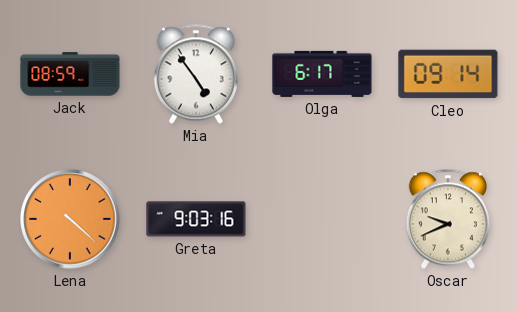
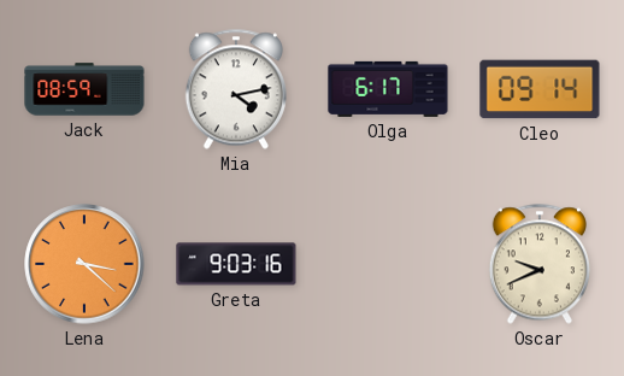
Mia: 4:54 -> 4:13 (236, 89)
Lena: 4:22 -> 3:22 (84, 264)
